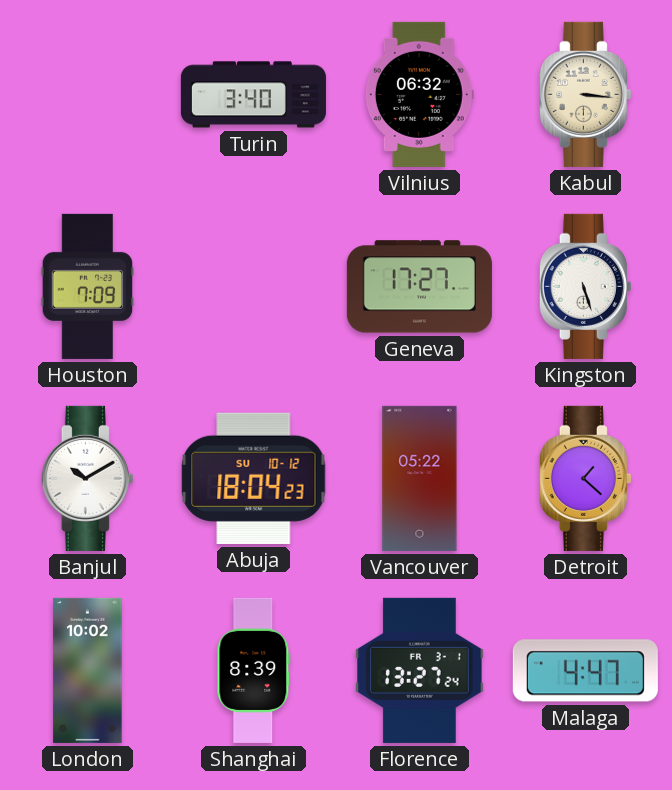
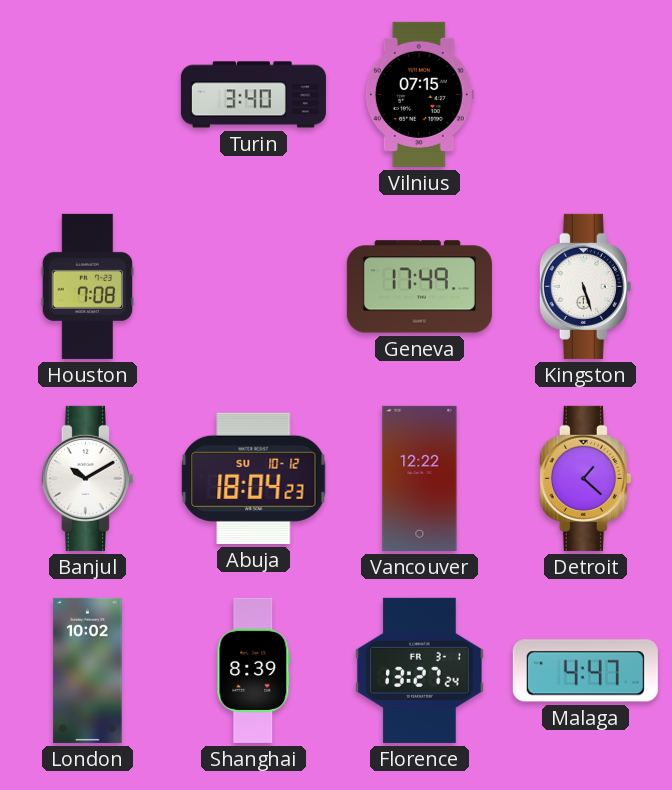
Vilnius: 06:32 -> 07:15 (419, 94)
Kabul: 3:16 -> none (585, 94)
Houston: 7:09 -> 7:08 (88, 286)
Geneva: 17:27 -> 17:49 (419, 287)
Vancouver: 05:22 -> 12:22 (420, 478)
